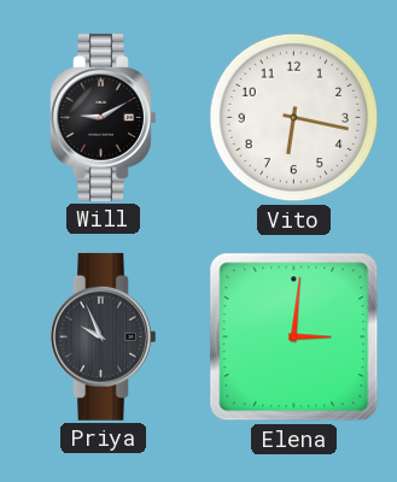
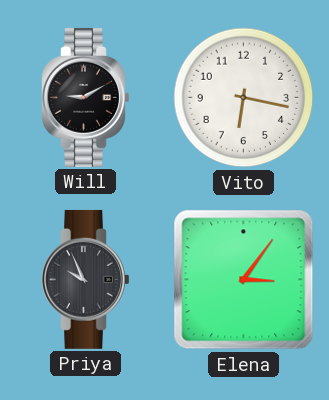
Elena: 3:01 -> 3:06 (244, 280)
